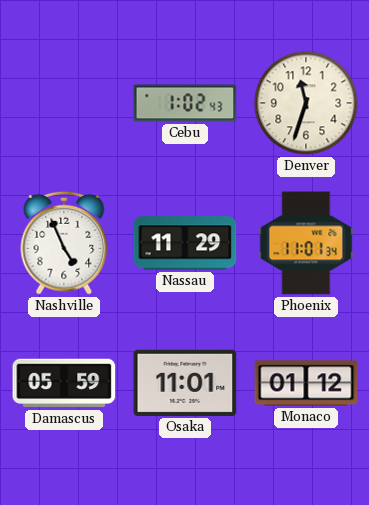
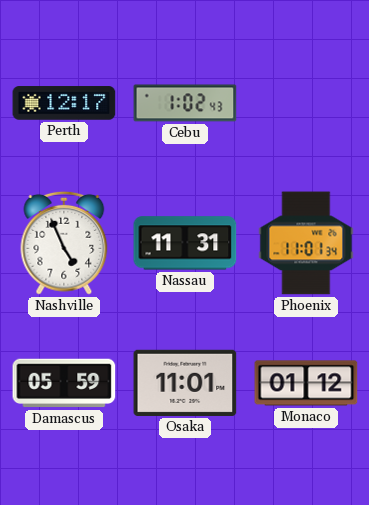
Perth: none -> 12:17 (64, 103)
Denver: 11:33 -> none (306, 103)
Nassau: 11:29 -> 11:31 (185, 243)
